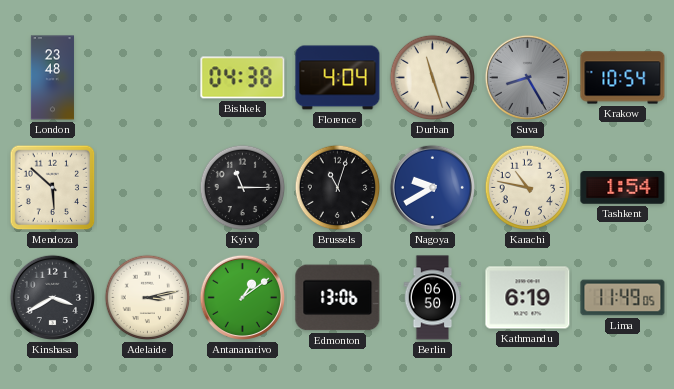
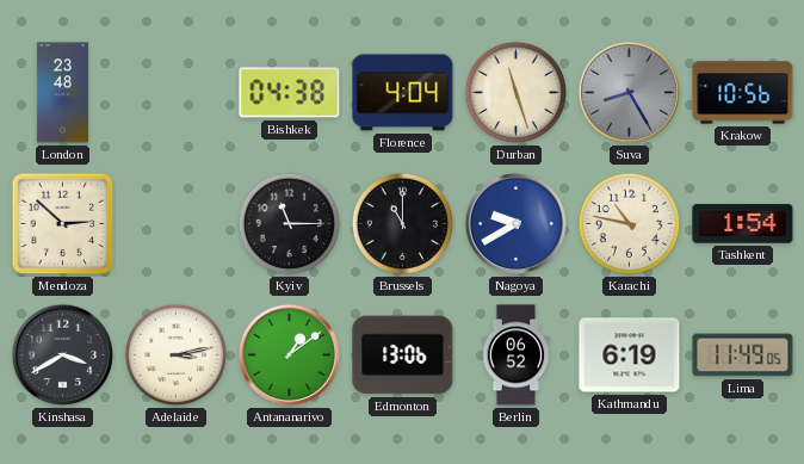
Krakow: 10:54 -> 10:56 (743, 93)
Mendoza: 5:52 -> 2:52 (63, 224)
Brussels: 11:03 -> 11:00 (403, 224)
Berlin: 06:50 -> 06:52 (517, 355)
